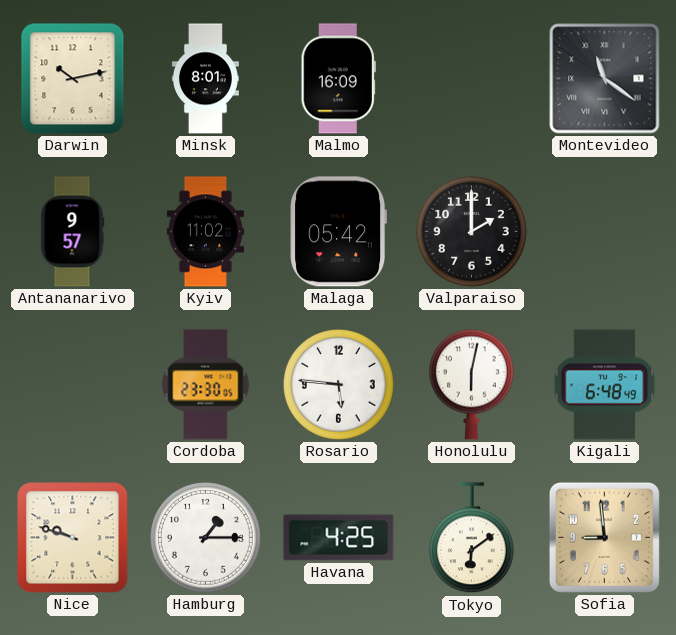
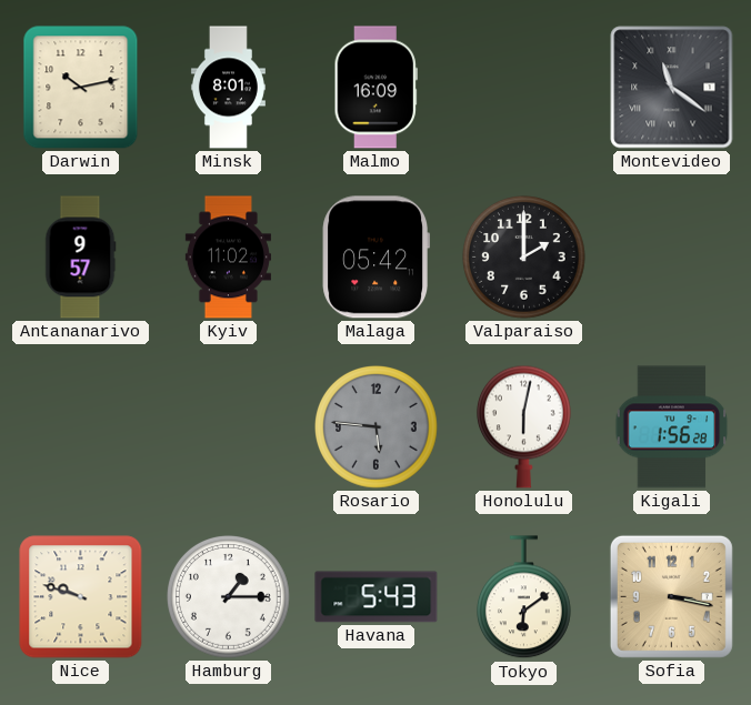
Cordoba: 23:30 -> none (206, 385)
Rosario dial: white -> grey (377, 427)
Kigali: 6:48 -> 1:56 (672, 427)
Havana: 4:25 -> 5:43 (377, 597)
Sofia: 8:59 -> 3:17 (671, 596)
